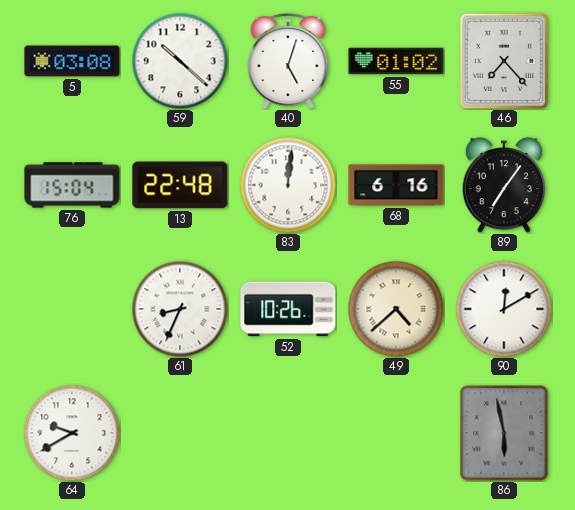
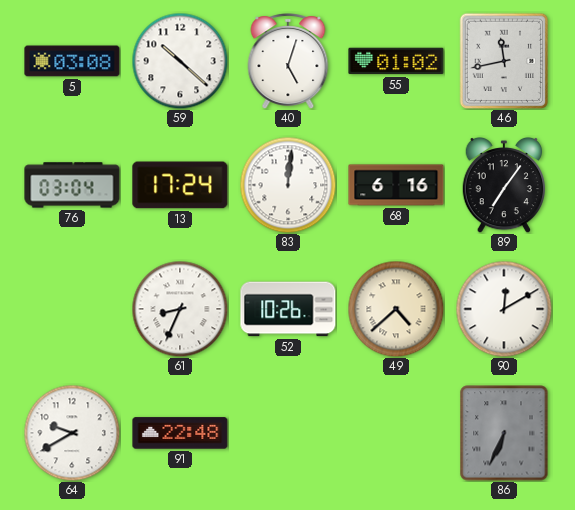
46: 7:23 -> 11:43 (504, 61)
76: 15:04 -> 03:04 (72, 185)
13: 22:48 -> 17:24 (180, 185)
91: none -> 22:48 (180, 433)
86: 5:58 -> 6:34 (504, 433)
